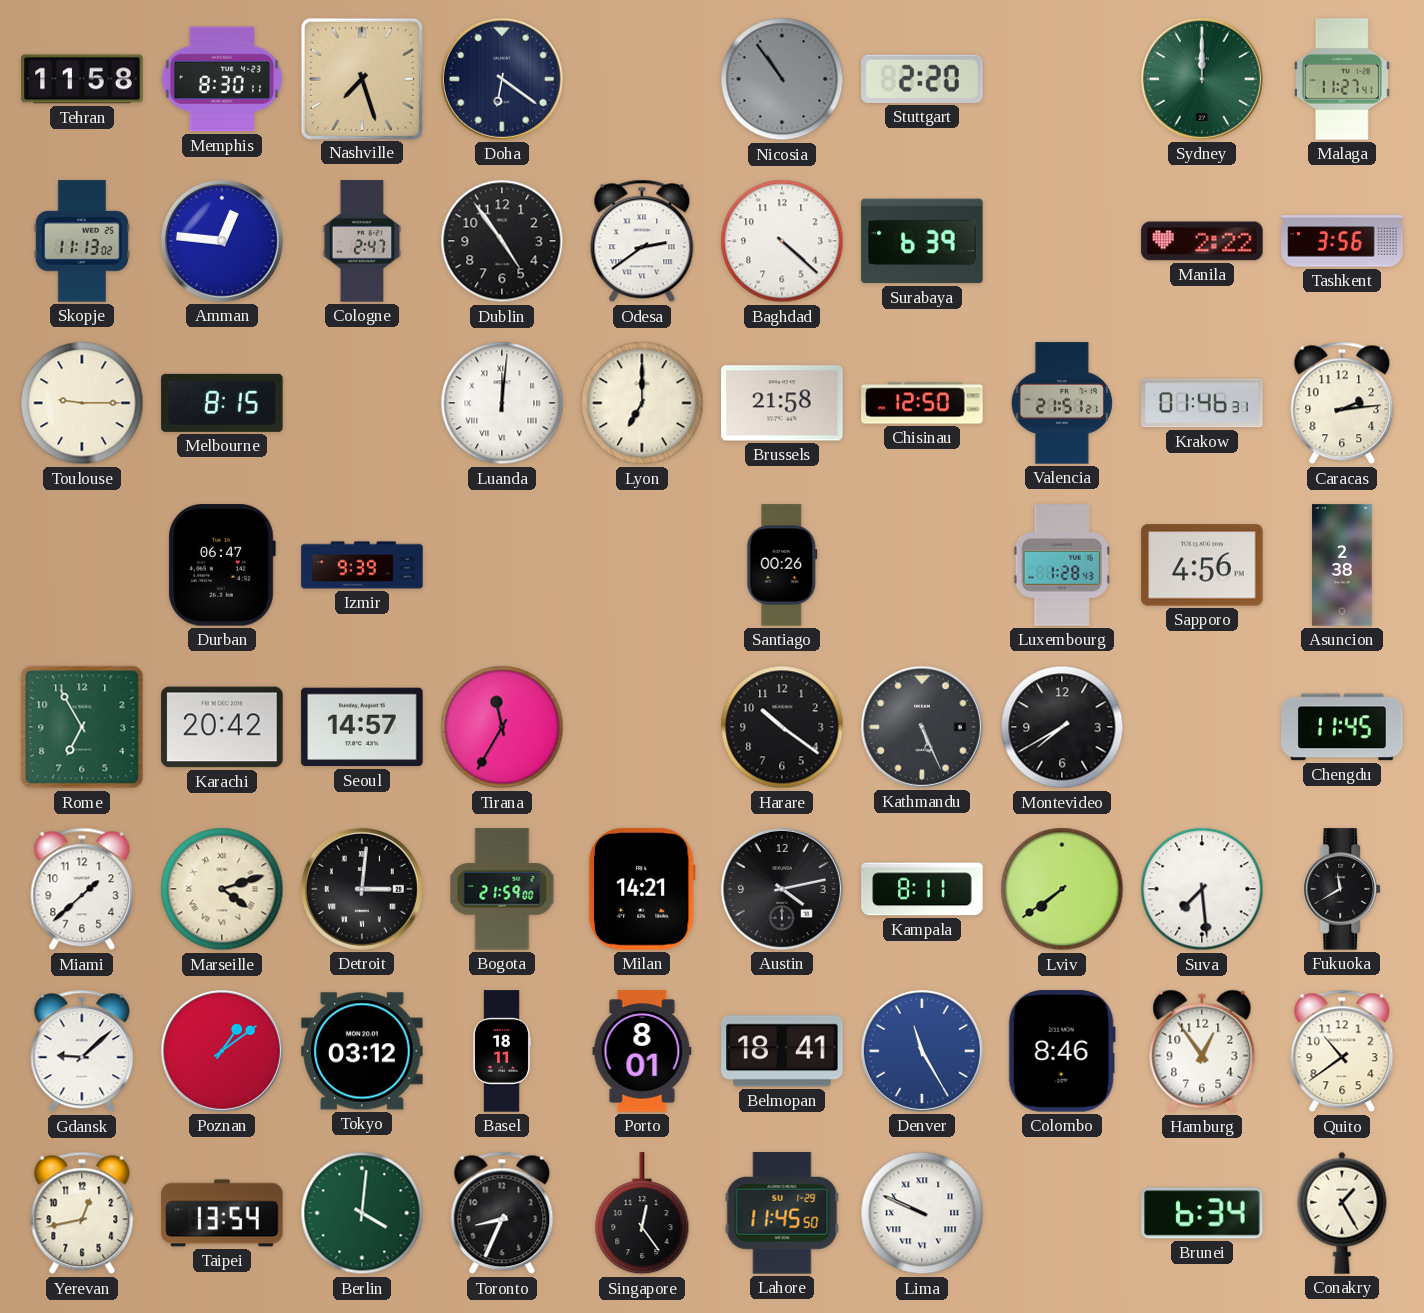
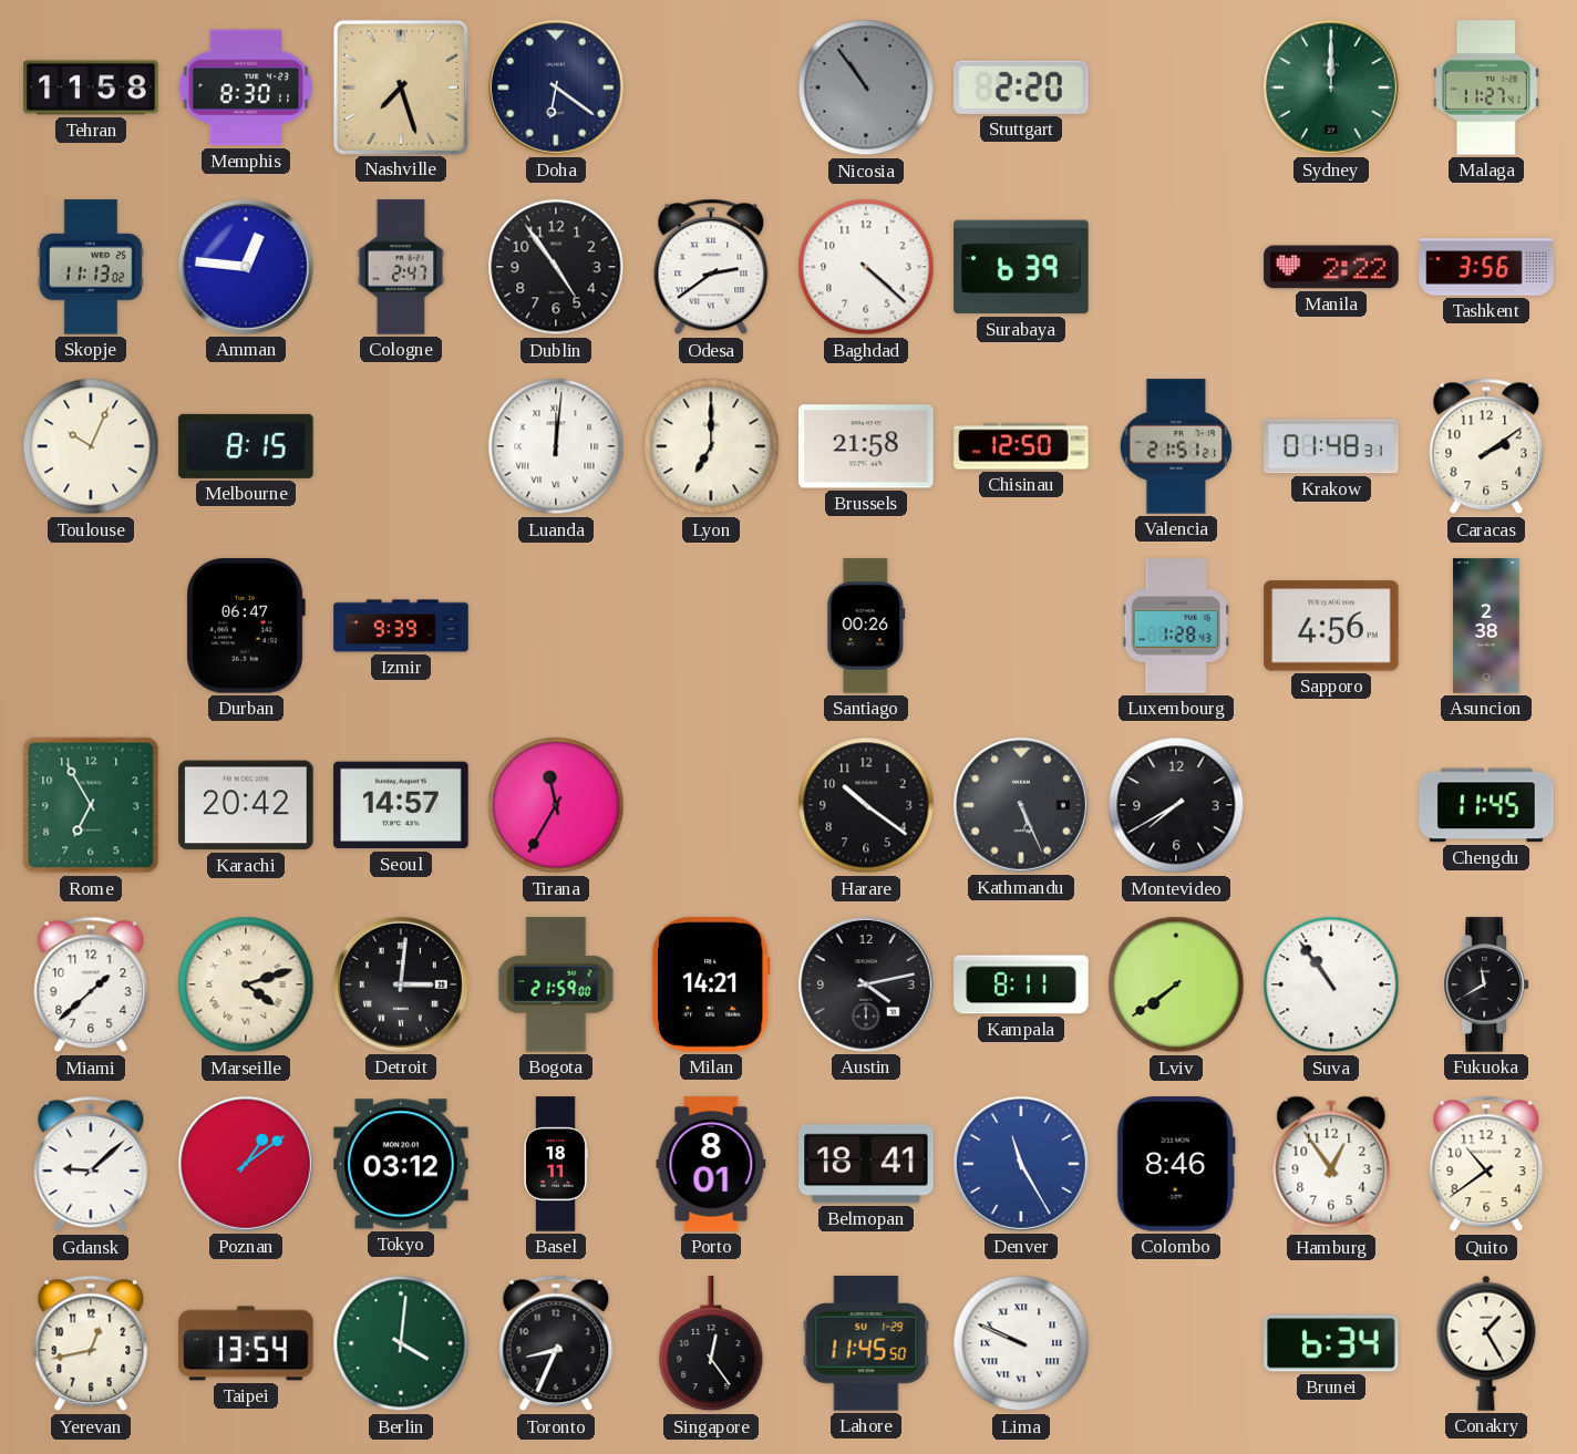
Toulouse: 9:15 -> 10:04 (91, 446)
Krakow: 01:46 -> 01:48 (1331, 446)
Caracas: 2:14 -> 2:09 (1486, 446)
Suva: 7:29 -> 10:54 (1331, 984)
